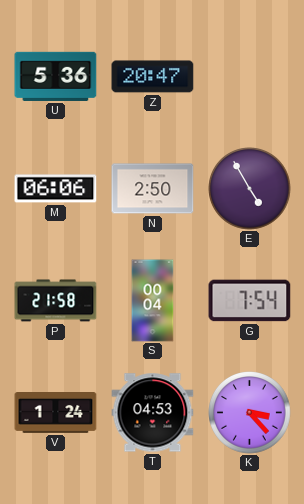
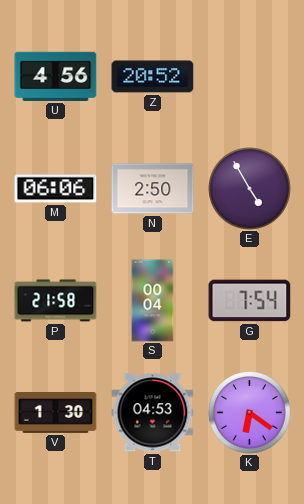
U: 5:36 -> 4:56 (56, 76)
Z: 20:47 -> 20:52 (153, 77)
V: 1:24 -> 1:30 (56, 413)
K: 3:23 -> 6:21 (250, 413)
